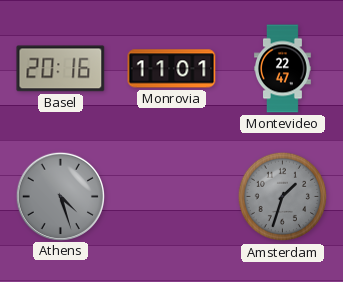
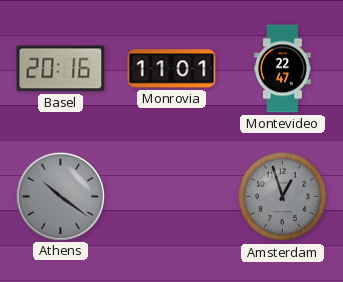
Athens: 4:27 -> 10:21 (60, 196)
Amsterdam: 1:33 -> 12:57 (283, 197)
